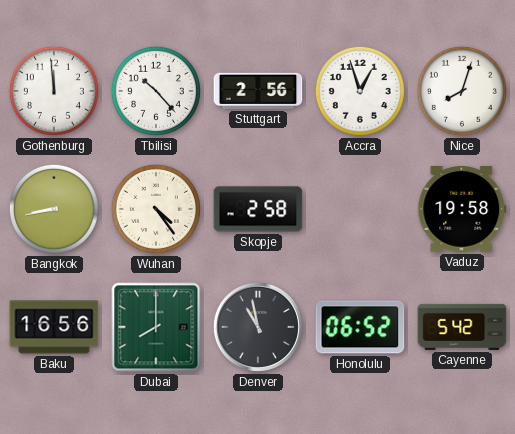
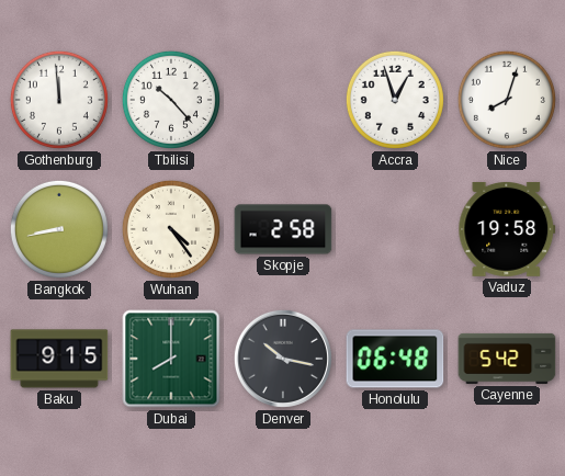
Stuttgart: 2:56 -> none (258, 91)
Baku: 16:56 -> 9:15 (59, 359)
Denver: 10:58 -> 10:17 (283, 359)
Honolulu: 06:52 -> 06:48 (395, 359)
